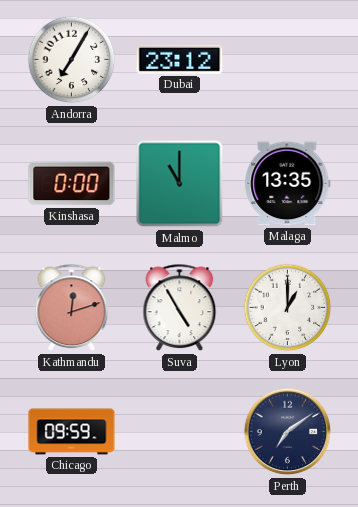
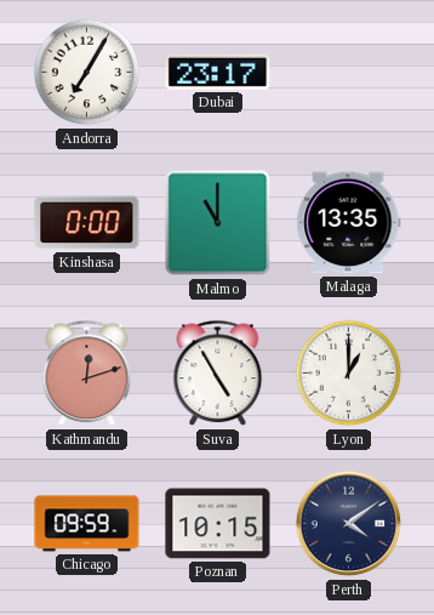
Dubai: 23:12 -> 23:17 (218, 72)
Poznan: none -> 10:15 (218, 524)
Perth: 7:09 -> 4:09 (349, 524)
